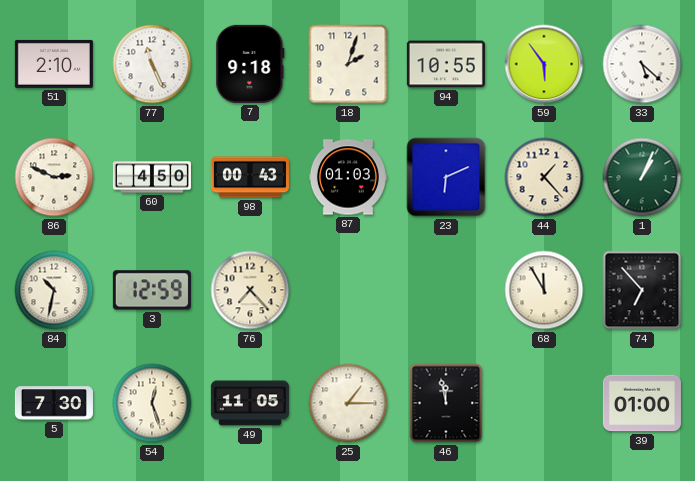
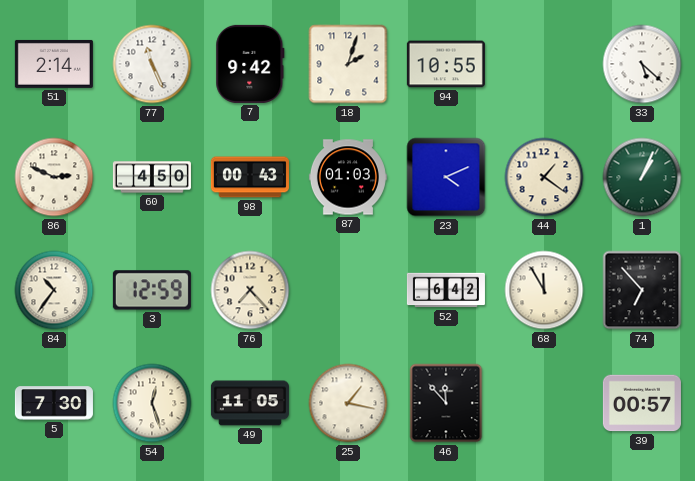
51: 2:10 -> 2:14 (54, 64)
7: 9:18 -> 9:42 (250, 64)
59: 5:54 -> none (544, 64)
23: 6:11 -> 4:11 (446, 177)
44: 1:23 -> 1:21 (544, 177)
84: 10:32 -> 10:36 (54, 290)
52: none -> 6:42 (446, 290)
25: 1:15 -> 1:17 (348, 403)
46: 11:58 -> 11:53 (446, 403)
39: 01:00 -> 00:57 (642, 403)
